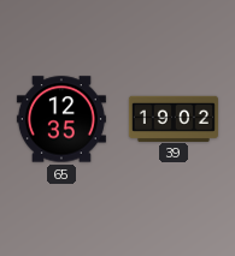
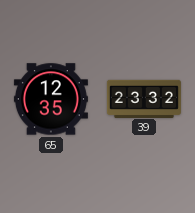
39: 19:02 -> 23:32 (144, 98)
